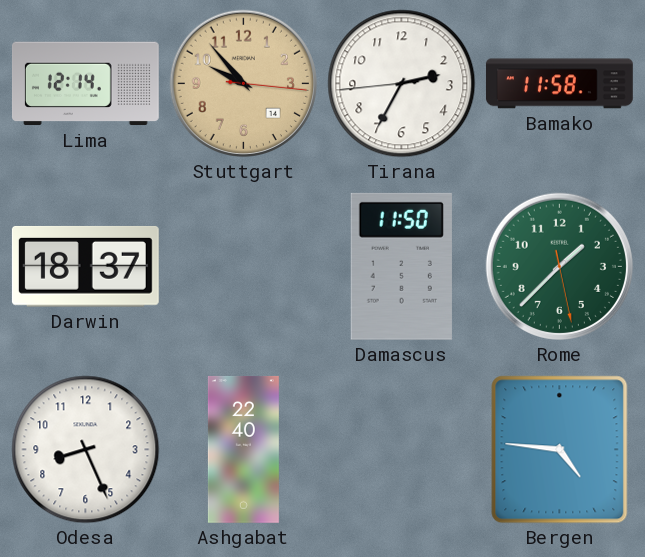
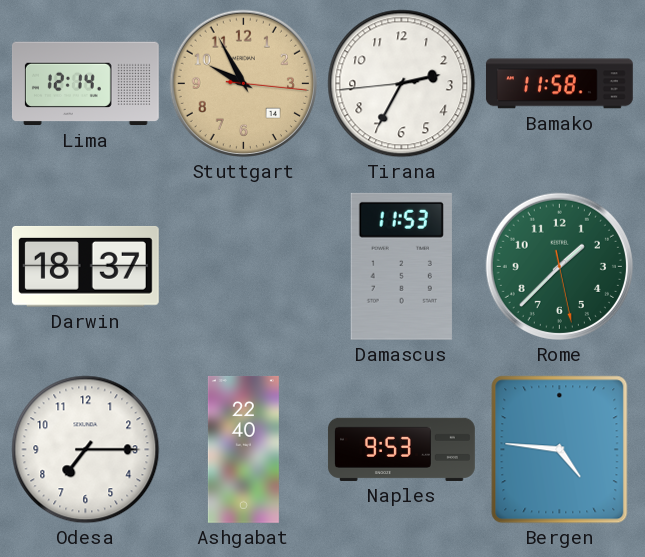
Stuttgart: 9:53 -> 9:55 (243, 83)
Damascus: 11:50 -> 11:53 (401, 266)
Odesa: 8:26 -> 7:15 (86, 450)
Naples: none -> 9:53 (401, 449)
